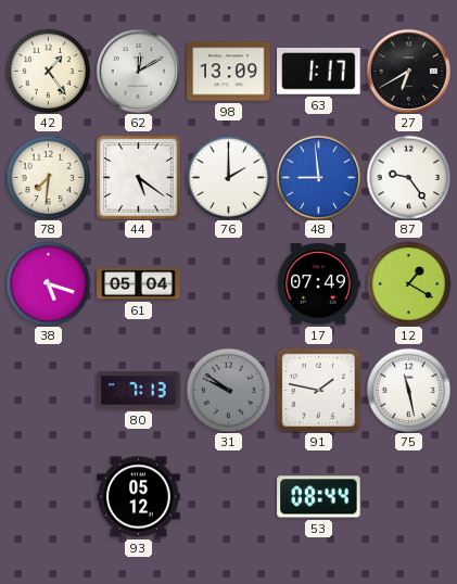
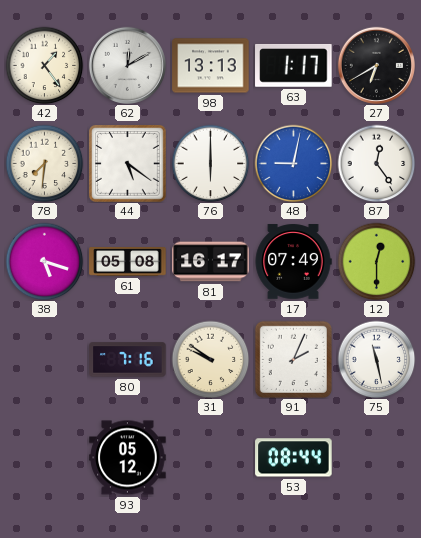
98: 13:09 -> 13:13 (211, 66)
76: 2:00 -> 6:00 (210, 163)
48: 8:59 -> 9:02 (293, 163)
87: 9:24 -> 12:24 (376, 163)
61: 05:04 -> 05:08 (128, 262)
81: none -> 16:17 (211, 262)
12: 1:20 -> 12:30 (376, 261)
80: 7:13 -> 7:16 (128, 360)
31 dial: grey -> cream (210, 359)
91: 1:47 -> 2:04 (293, 359)
